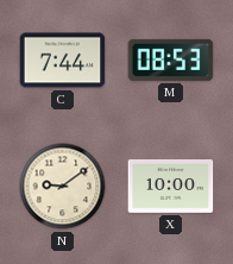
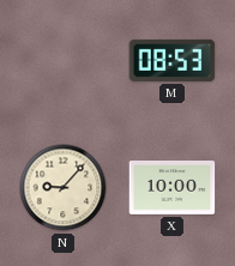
C: 7:44 -> none (63, 61)
N: 9:09 -> 9:07 (64, 188)
